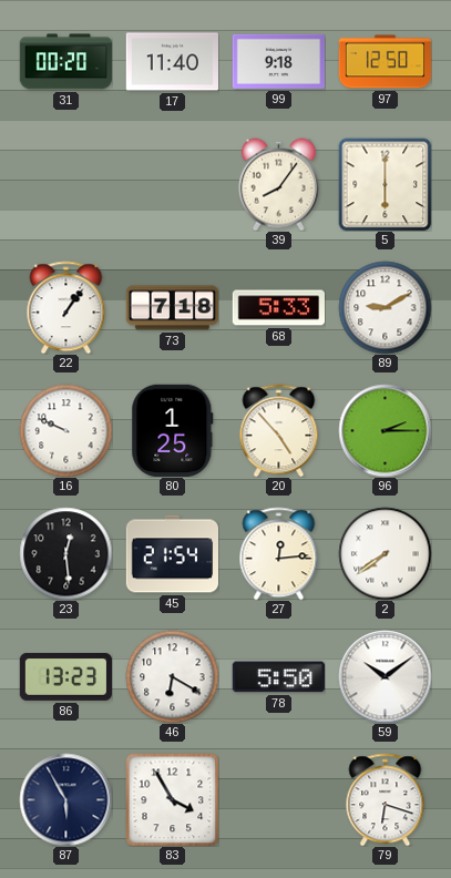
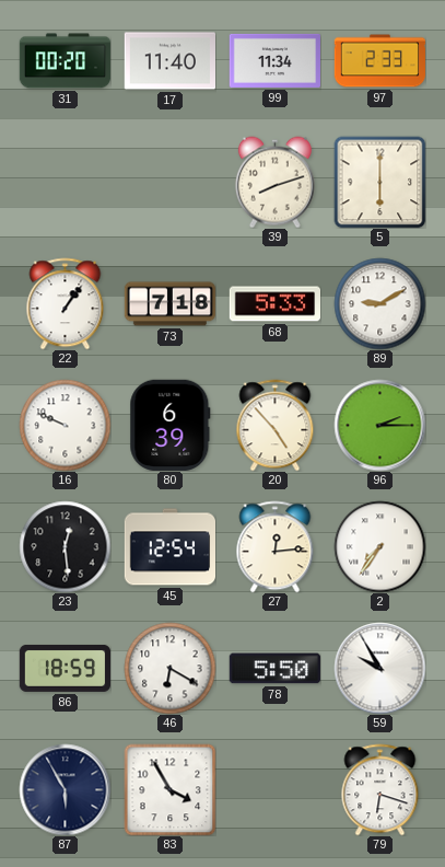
99: 9:18 -> 11:34 (274, 60)
97: 12:50 -> 2:33 (379, 61)
39: 8:06 -> 8:12 (274, 182)
80: 1:25 -> 6:39 (171, 425)
45: 21:54 -> 12:54 (169, 547)
2: 7:39 -> 7:36 (379, 546)
86: 13:23 -> 18:59 (65, 668)
59: 10:09 -> 9:55 (379, 668)
